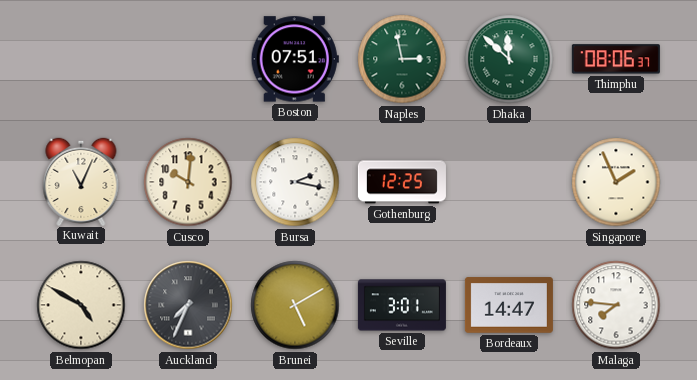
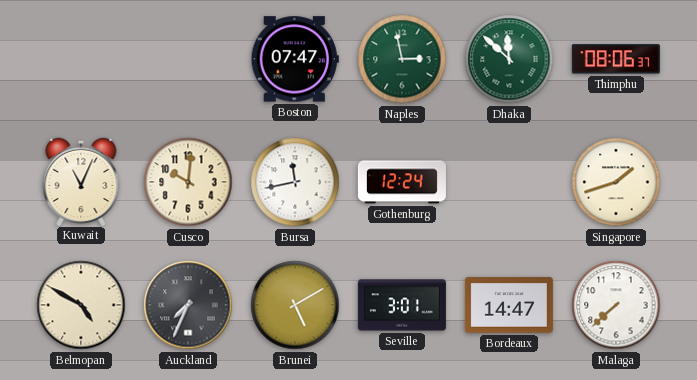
Boston: 07:51 -> 07:47 (295, 59)
Bursa: 2:17 -> 11:43 (295, 182)
Gothenburg: 12:25 -> 12:24 (402, 182)
Singapore: 1:56 -> 1:42 (616, 182)
Malaga: 7:46 -> 7:38 (616, 305)
